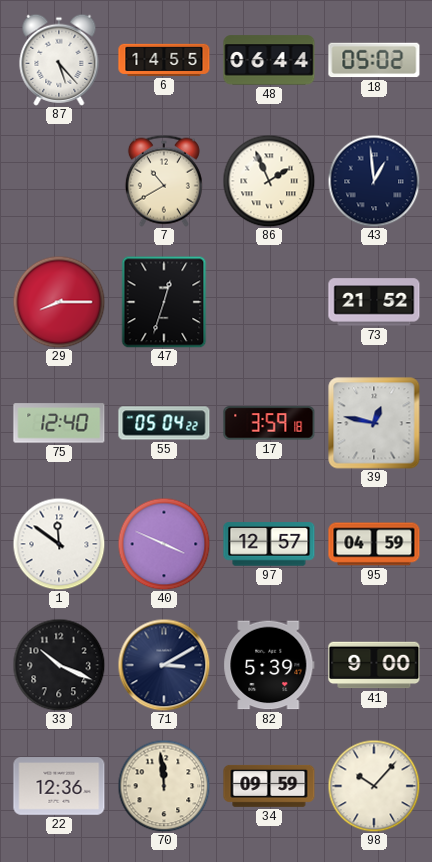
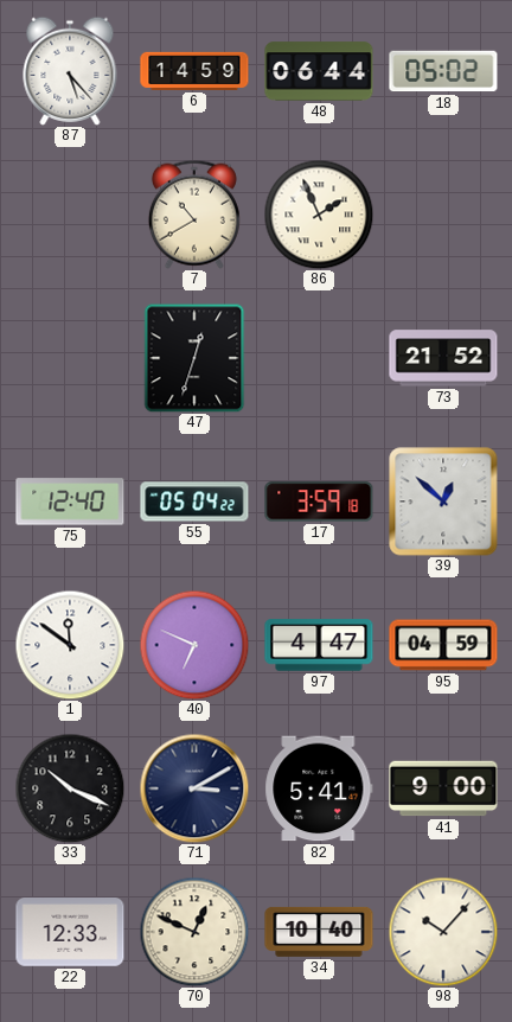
6: 14:55 -> 14:59 (194, 71)
43: 12:59 -> none (374, 181)
29: 8:15 -> none (59, 302)
39: 12:47 -> 12:52 (443, 502)
40: 3:49 -> 6:49 (194, 645)
97: 12:57 -> 4:47 (319, 645)
82: 5:39 -> 5:41 (319, 788)
22: 12:36 -> 12:33 (70, 932)
70: 11:59 -> 12:49 (194, 932)
34: 09:59 -> 10:40 (319, 932)
